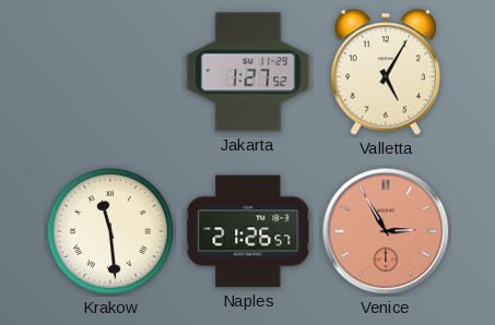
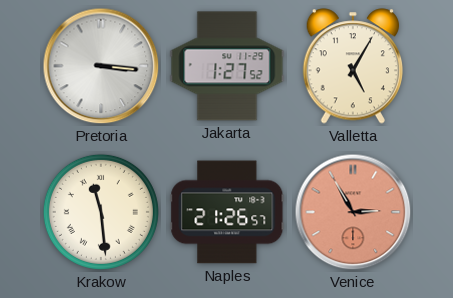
Pretoria: none -> 3:16 (101, 66)
